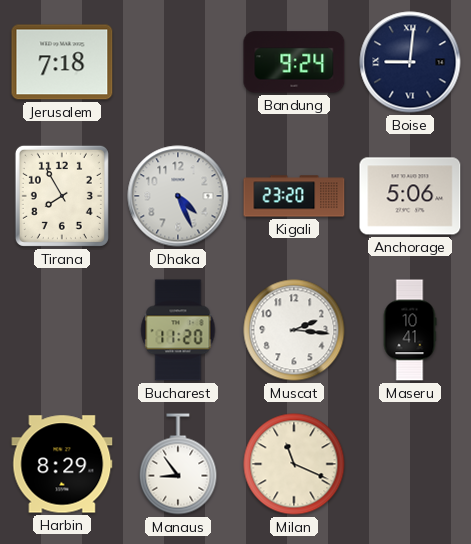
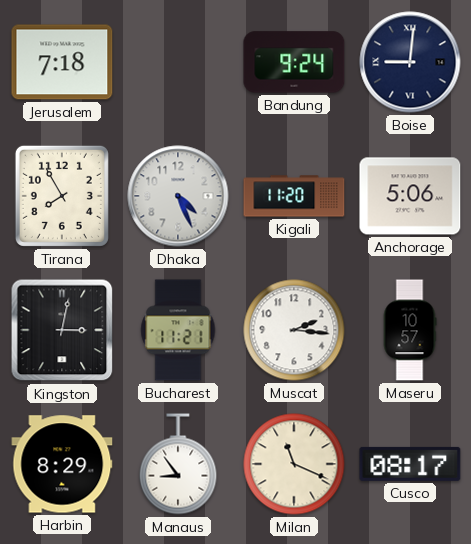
Kigali: 23:20 -> 11:20 (294, 196)
Kingston: none -> 3:02 (62, 330)
Bucharest: 11:20 -> 11:21 (178, 330)
Maseru: 10:41 -> 10:57 (410, 330)
Cusco: none -> 08:17 (410, 464)
